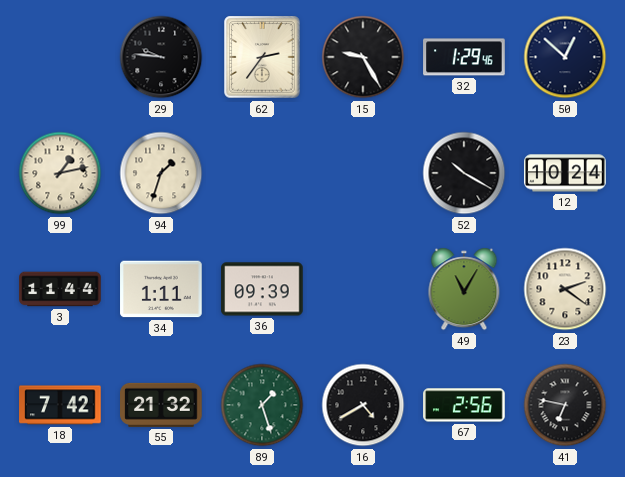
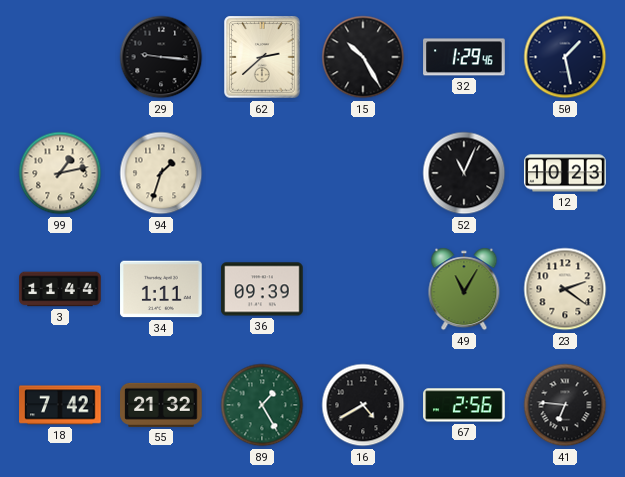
29: 9:46 -> 9:16 (161, 57)
62: 2:36 -> 2:38 (262, 57)
15: 9:25 -> 10:25 (363, 57)
50: 12:52 -> 1:28 (565, 57)
52: 10:20 -> 11:04 (464, 173)
12: 10:24 -> 10:23 (565, 173)
89: 1:27 -> 1:25 (262, 405)
41: 6:47 -> 6:46 (565, 405)
